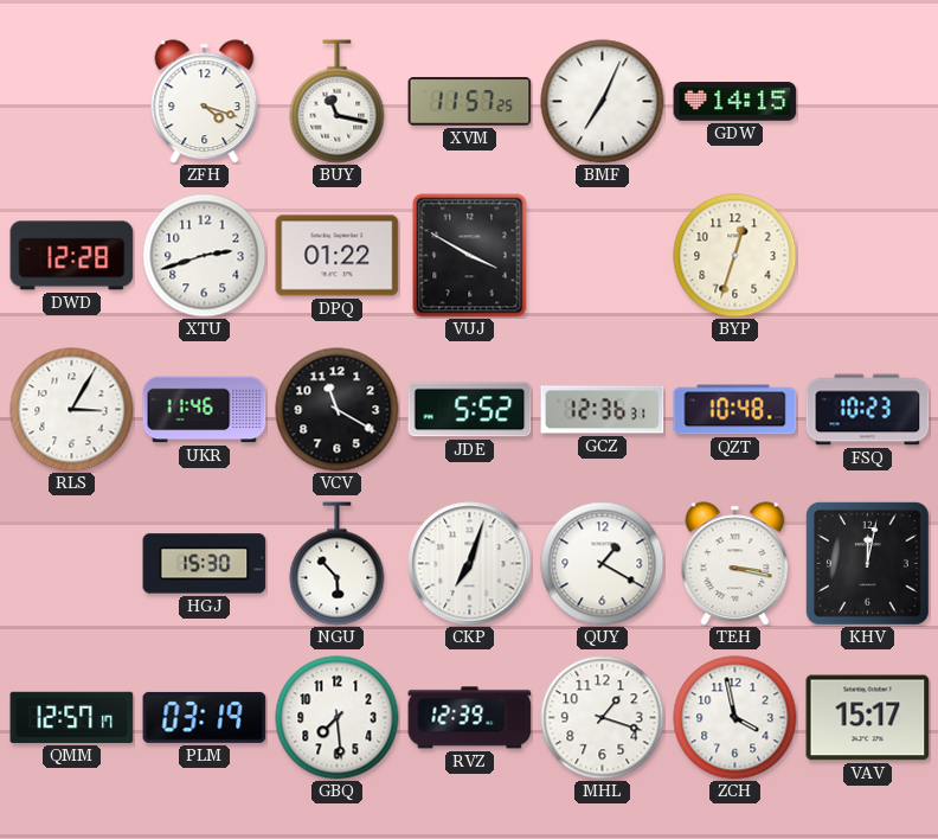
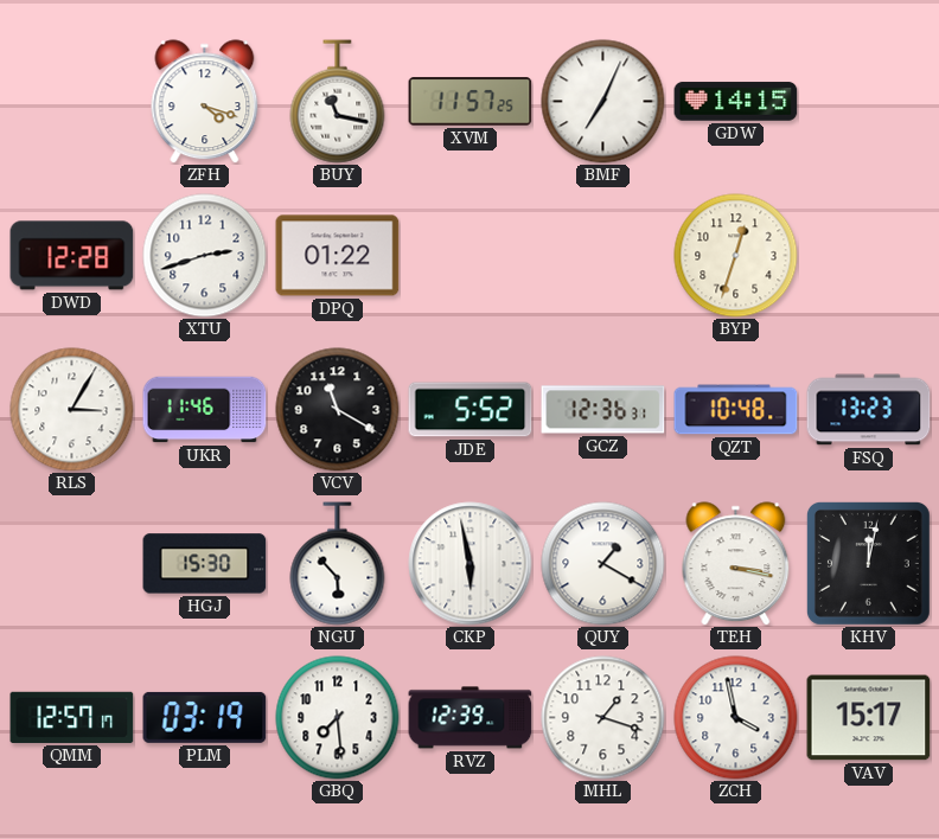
VUJ: 3:50 -> none (470, 256)
FSQ: 10:23 -> 13:23 (869, 410)
CKP: 7:03 -> 5:58 (471, 564)
